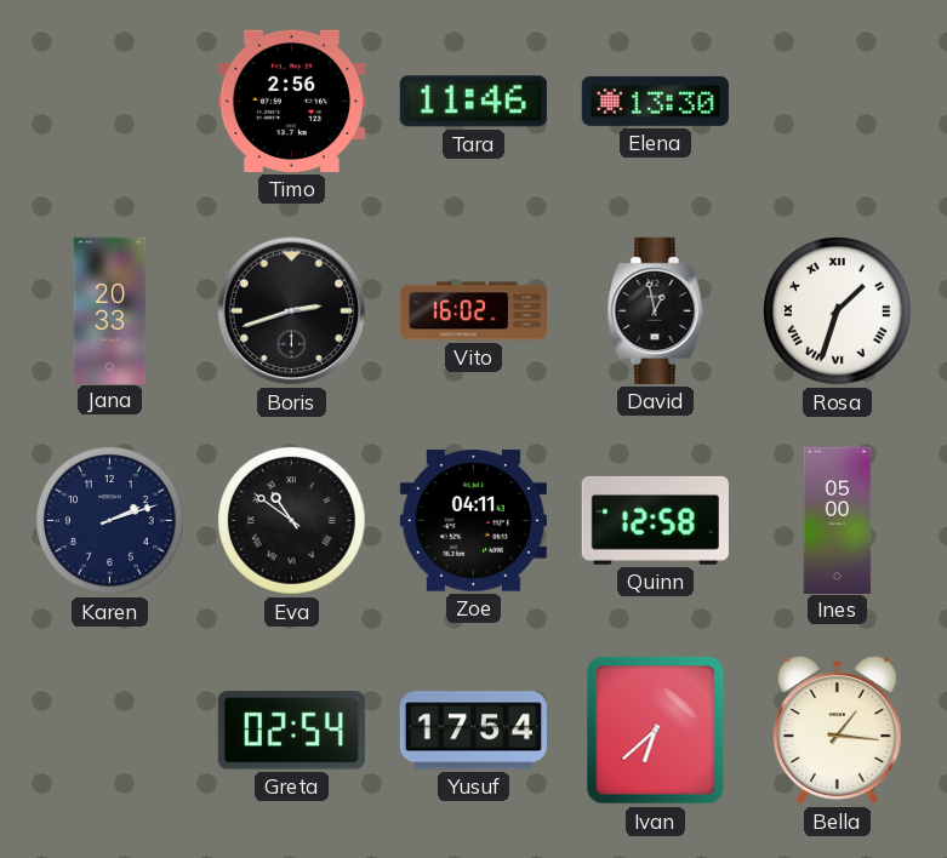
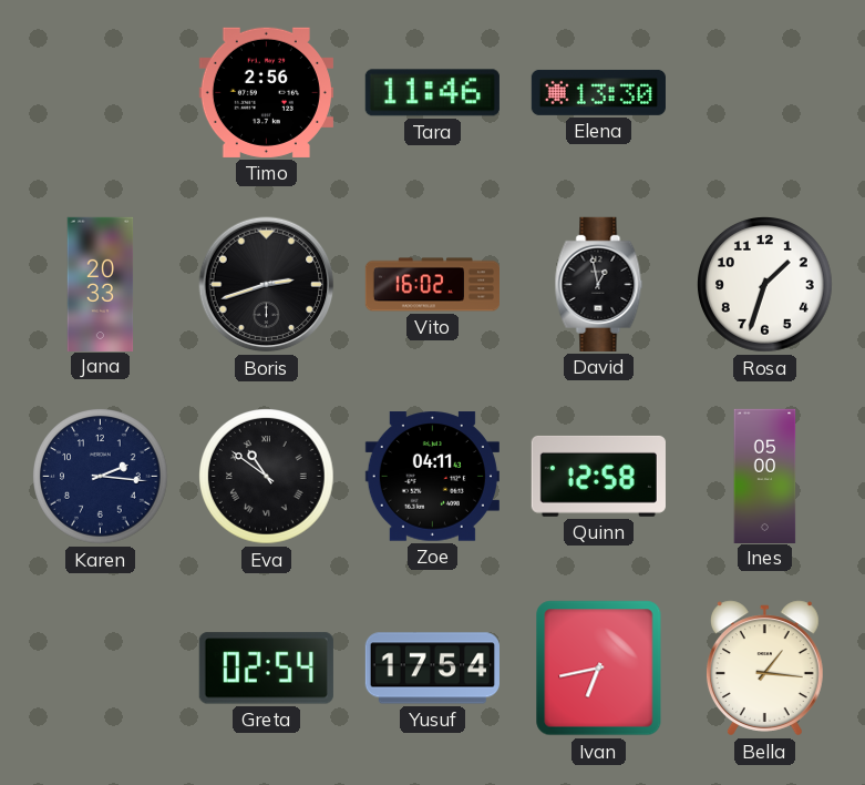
Rosa numerals: Roman -> Arabic (765, 285)
Karen: 2:12 -> 2:16 (101, 477)
Ivan: 6:38 -> 6:43 (599, 669)
